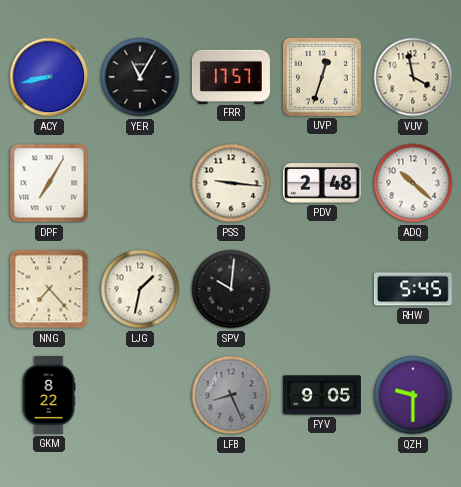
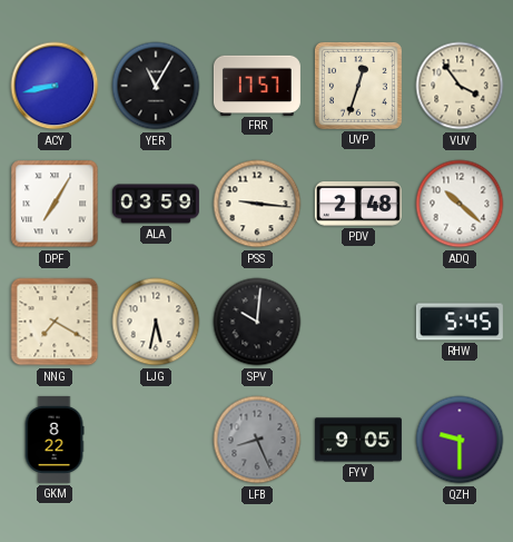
VUV: 3:58 -> 3:54 (460, 86)
ALA: none -> 03:59 (156, 204)
NNG: 7:23 -> 7:20 (55, 322)
LJG: 1:32 -> 5:32 (156, 322)
